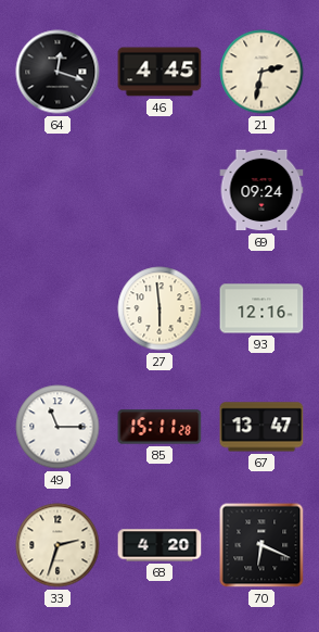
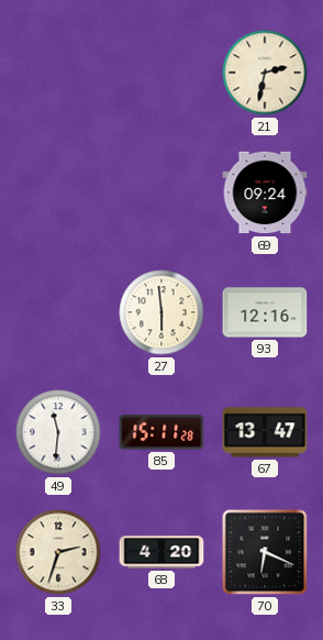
64: 12:18 -> none (58, 72)
46: 4:45 -> none (159, 72)
49: 11:15 -> 11:31 (58, 432)
